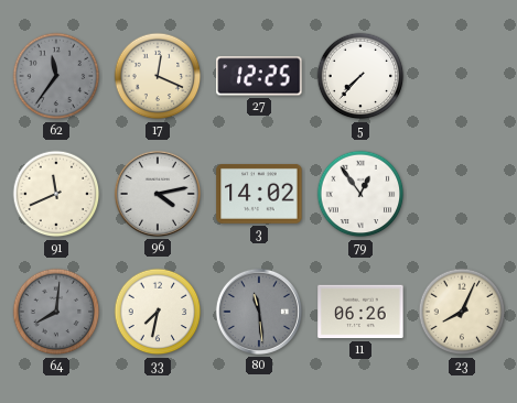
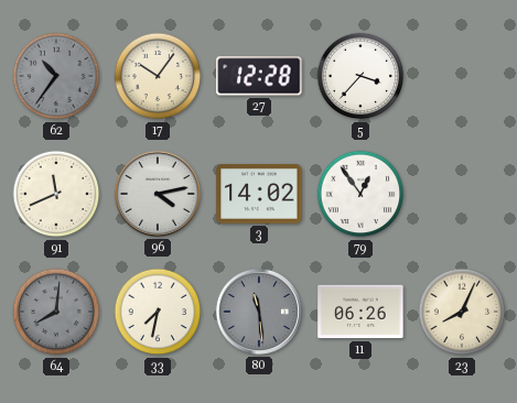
62: 11:36 -> 10:36 (56, 76)
17: 12:19 -> 10:06 (158, 76)
27: 12:25 -> 12:28 (259, 76)
5: 7:37 -> 3:37 (360, 76)
